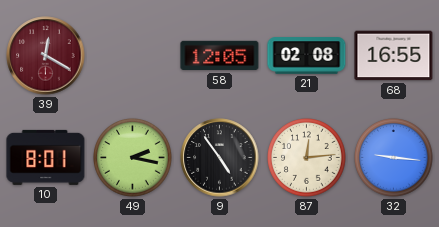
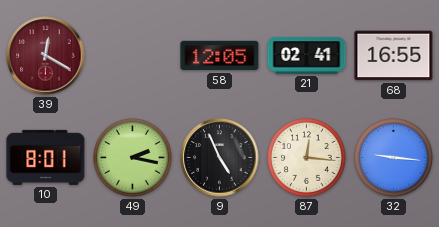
21: 02:08 -> 02:41 (307, 56)
9: 4:54 -> 4:56 (220, 158)
87: 12:14 -> 12:16 (307, 158)
